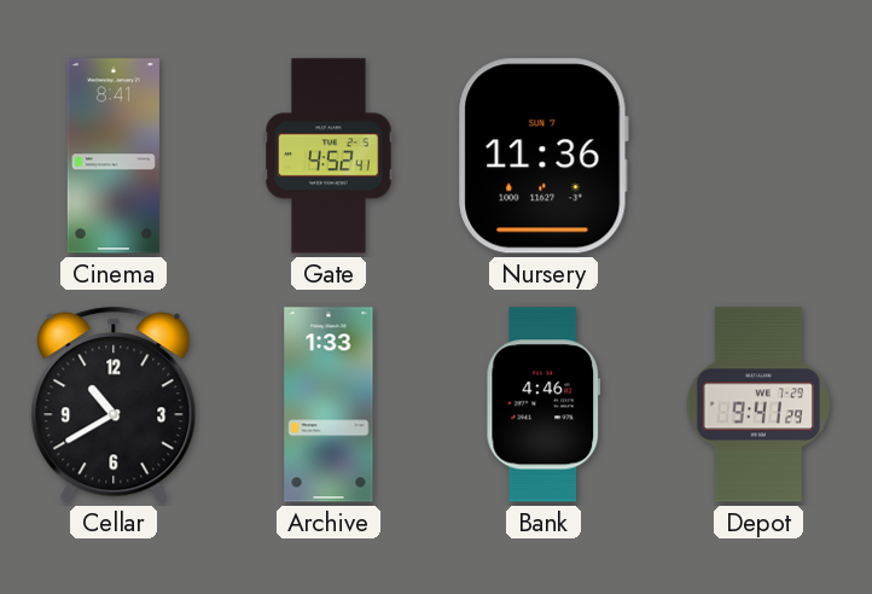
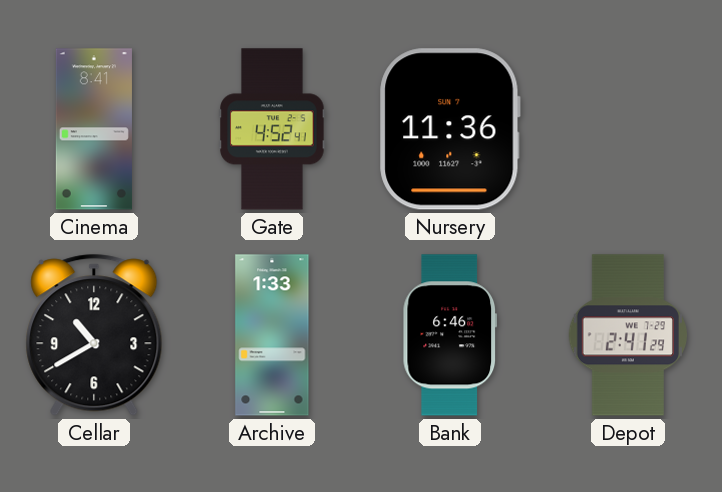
Bank: 4:46 -> 6:46 (450, 335)
Depot: 9:41 -> 2:41 (627, 335)
